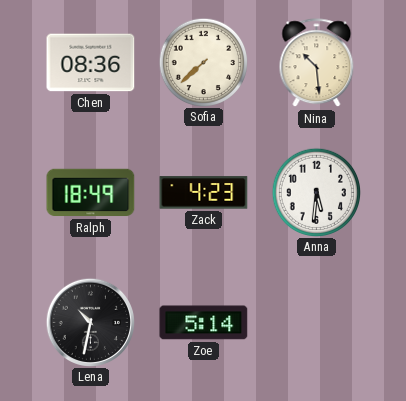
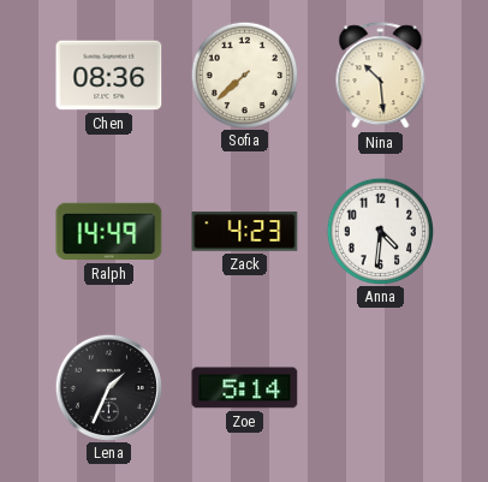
Ralph: 18:49 -> 14:49 (109, 232)
Anna: 5:31 -> 4:31 (380, 231)
Lena: 10:32 -> 1:34 (108, 387)
